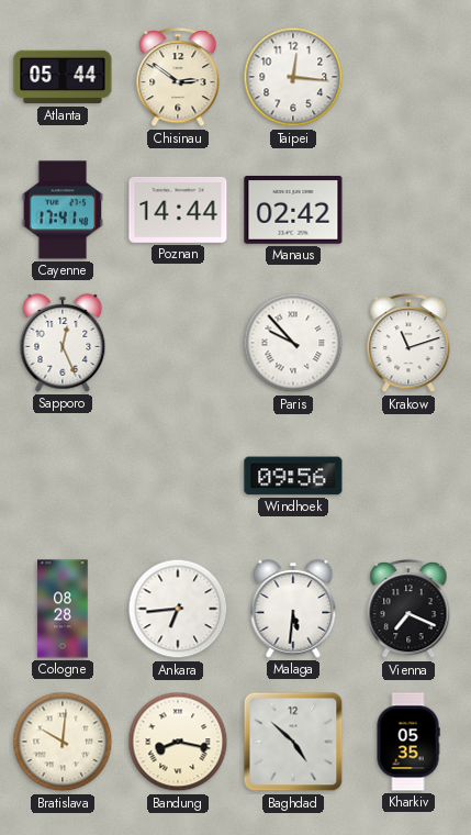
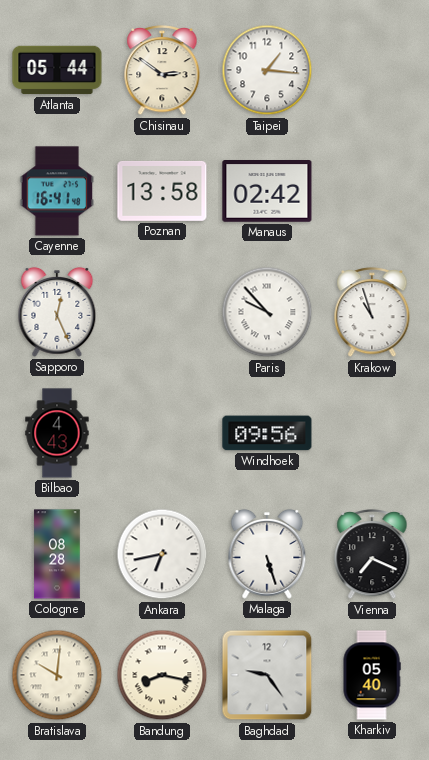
Taipei: 12:16 -> 1:16 (267, 70)
Cayenne: 17:41 -> 16:41 (57, 191)
Poznan: 14:44 -> 13:58 (162, 191)
Krakow: 11:12 -> 10:57 (372, 313)
Bilbao: none -> 4:43 (57, 433)
Ankara: 6:44 -> 6:43 (162, 554)
Malaga: 5:31 -> 5:27 (267, 554)
Baghdad: 4:52 -> 9:24 (267, 675)
Kharkiv: 05:35 -> 05:40 (372, 675)
